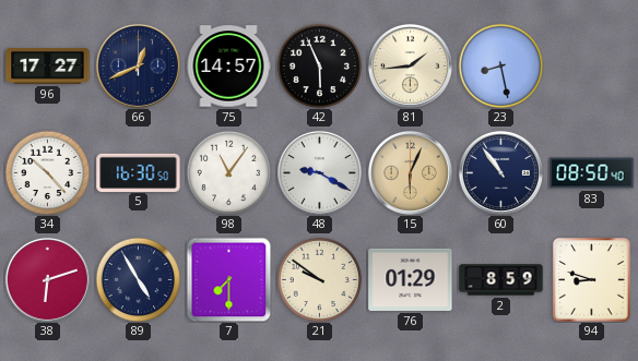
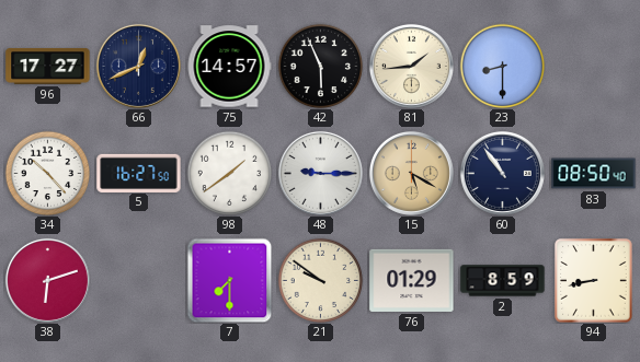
23: 8:28 -> 8:30 (502, 66)
5: 16:30 -> 16:27 (139, 173)
98: 11:06 -> 1:39 (229, 173)
48: 9:20 -> 9:15 (320, 173)
15: 6:04 -> 5:20 (411, 173)
89: 4:55 -> none (138, 279)
94: 8:48 -> 8:43 (594, 281)
